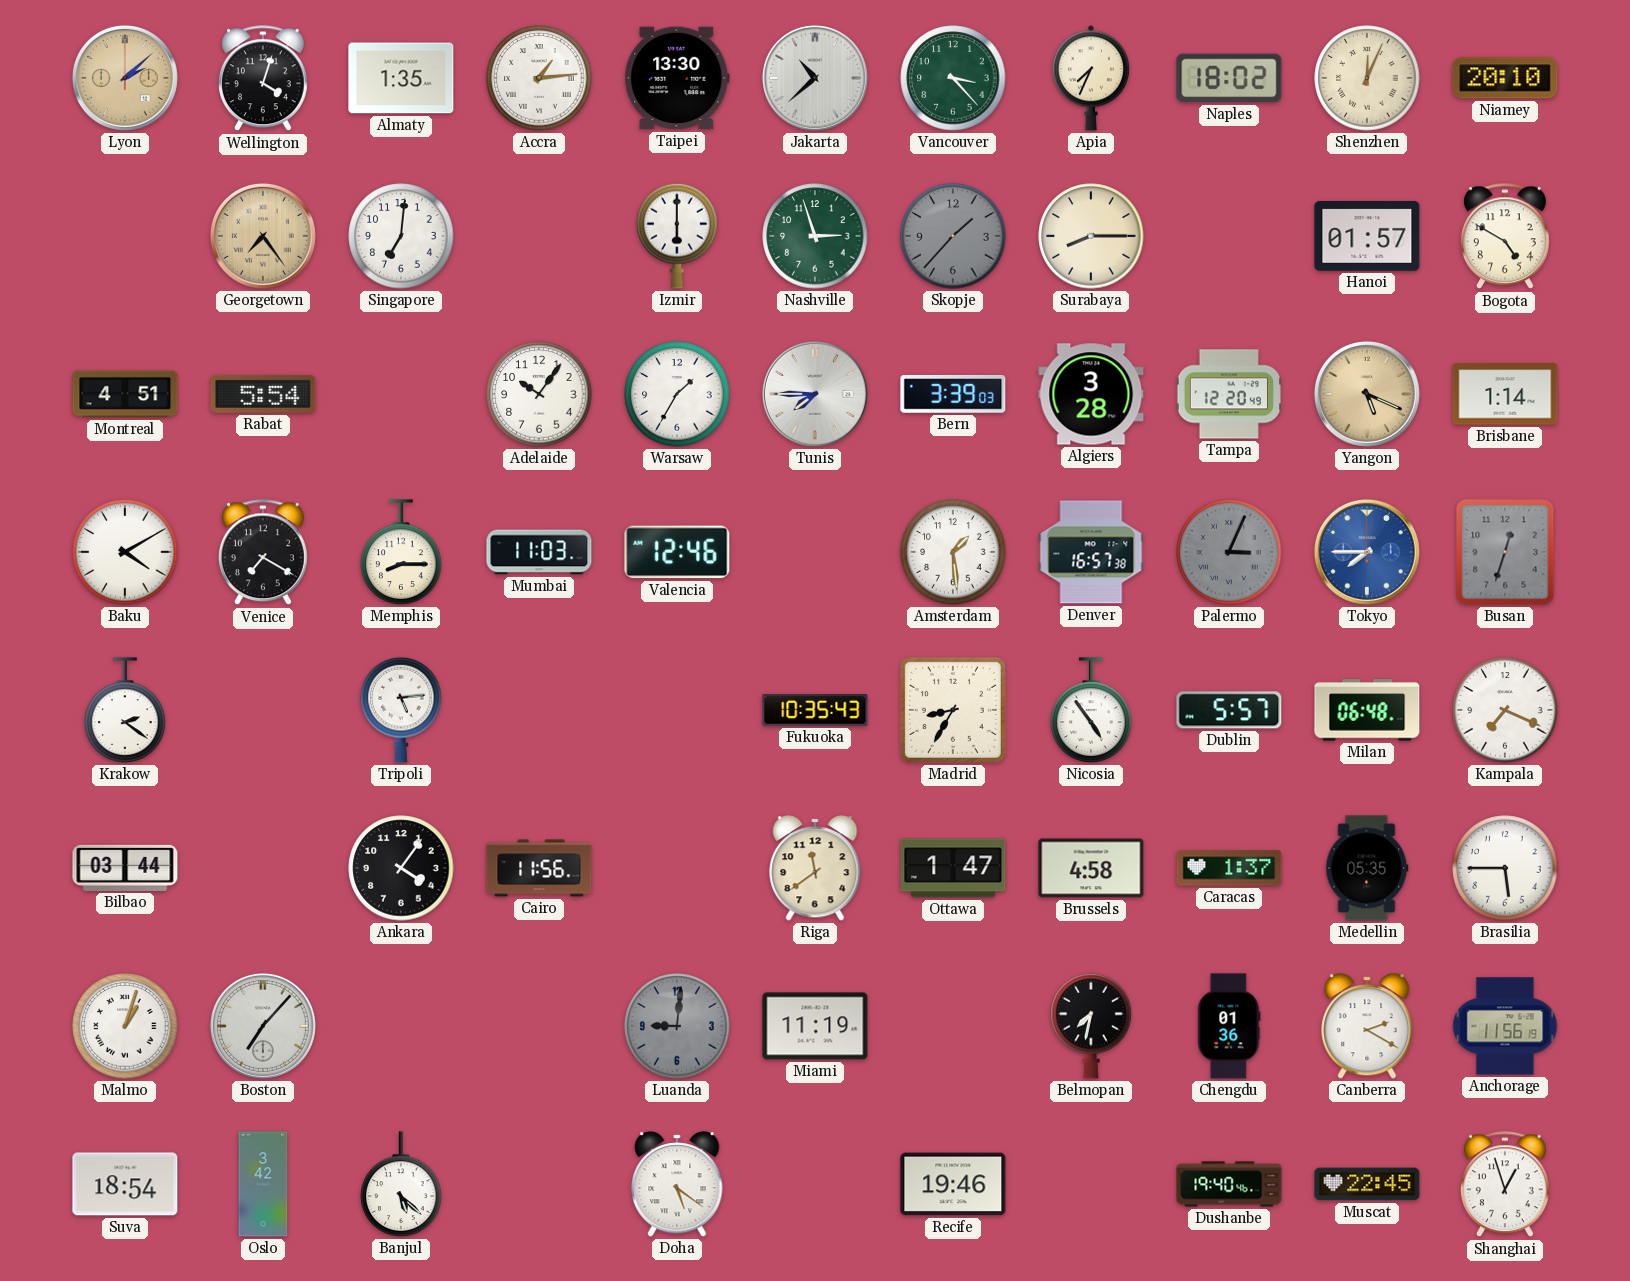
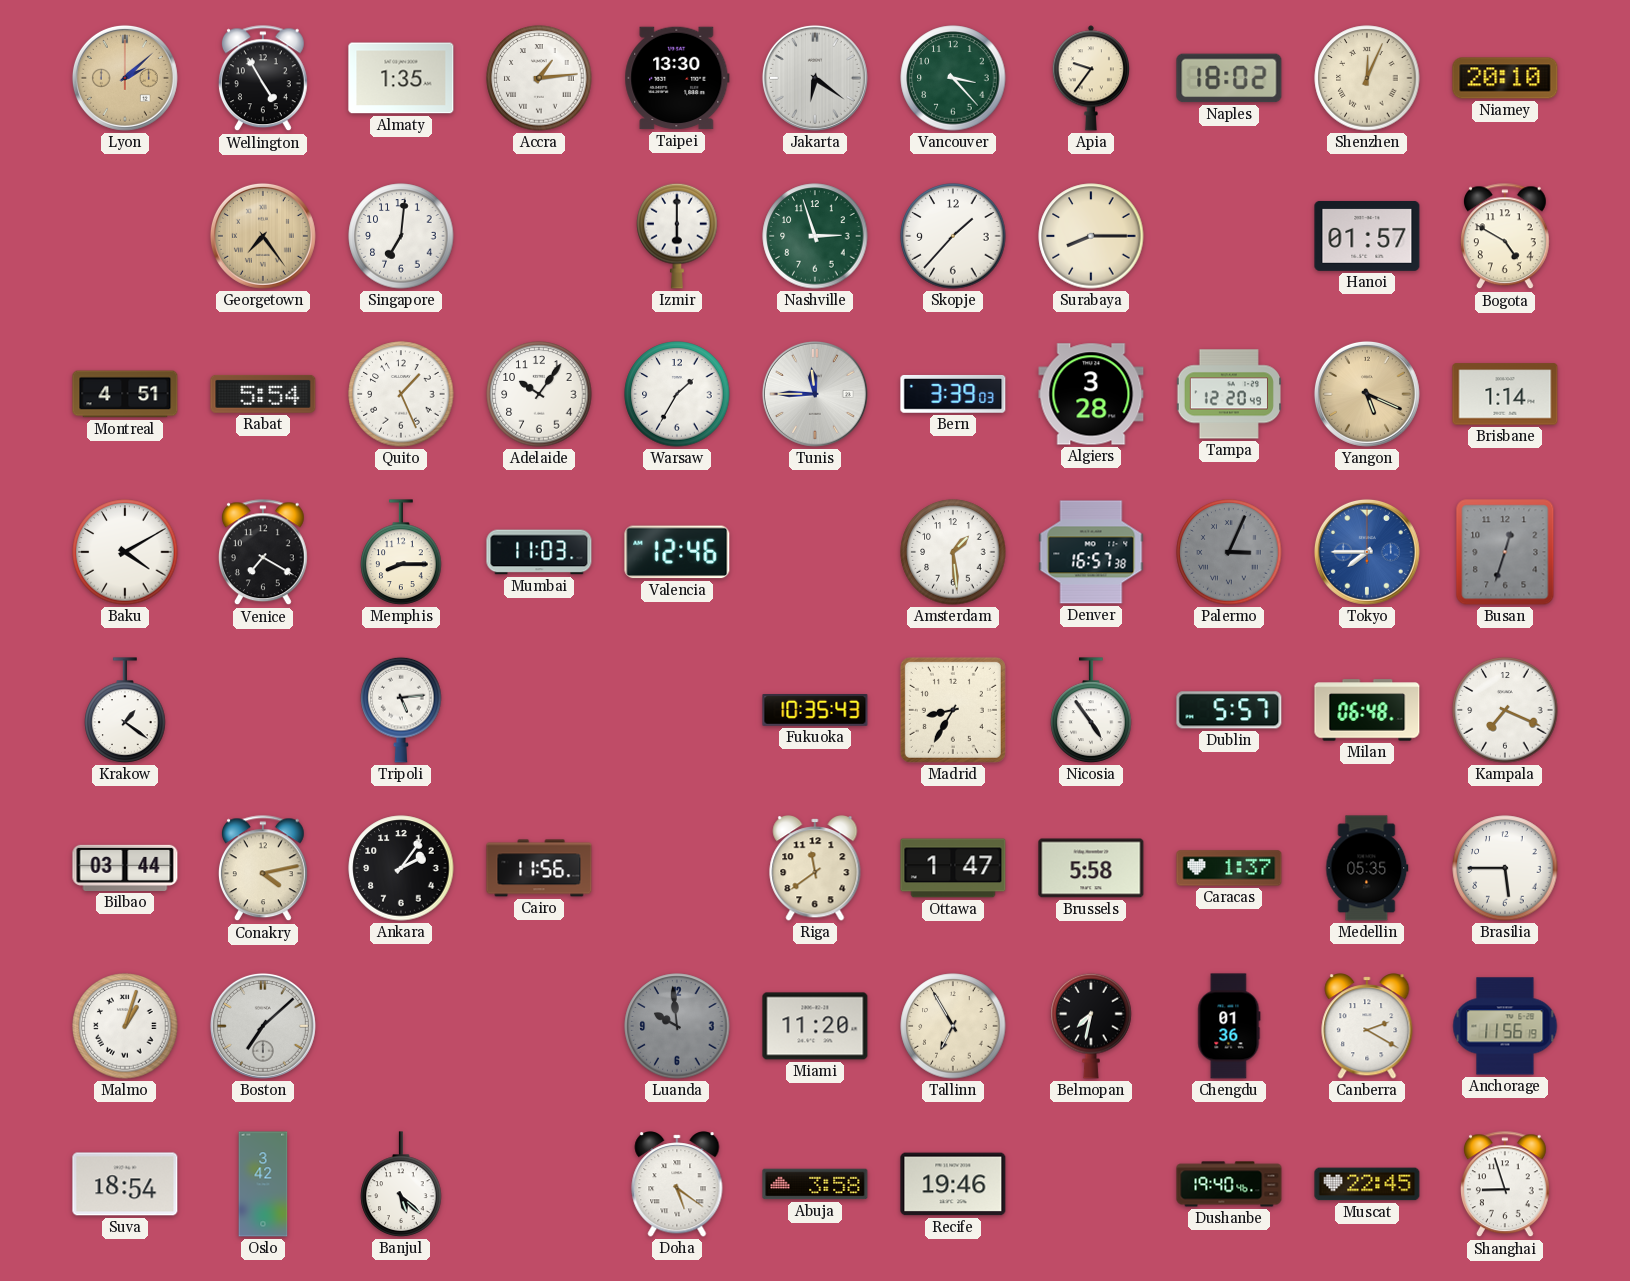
Wellington: 4:03 -> 4:55 (263, 79)
Jakarta: 10:38 -> 6:21 (815, 78)
Apia: 7:34 -> 9:36 (1091, 78)
Skopje dial: grey -> white (953, 236)
Quito: none -> 1:26 (401, 394)
Tunis: 7:45 -> 11:45 (815, 394)
Krakow: 2:21 -> 1:21 (125, 710)
Conakry: none -> 4:13 (263, 869)
Ankara: 4:06 -> 2:06 (401, 868)
Brussels: 4:58 -> 5:58 (1091, 868)
Boston: 7:07 -> 7:08 (263, 1026)
Luanda: 9:01 -> 9:59 (677, 1026)
Miami: 11:19 -> 11:20 (815, 1026)
Tallinn: none -> 6:55 (953, 1026)
Abuja: none -> 3:58 (815, 1184)
Shanghai: 12:57 -> 8:57 (1505, 1185)
